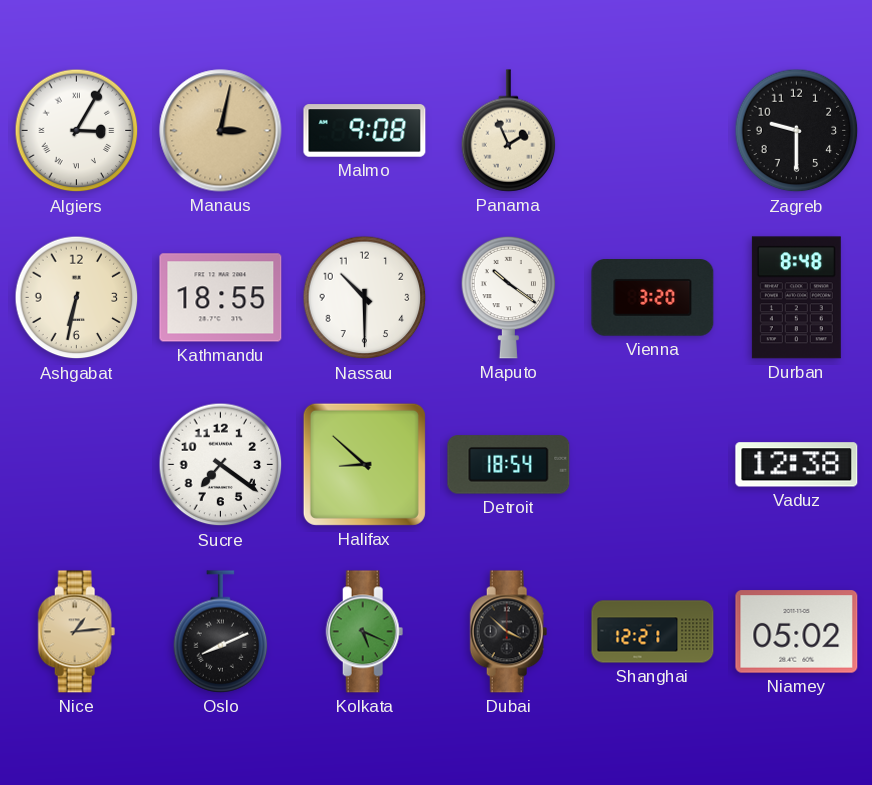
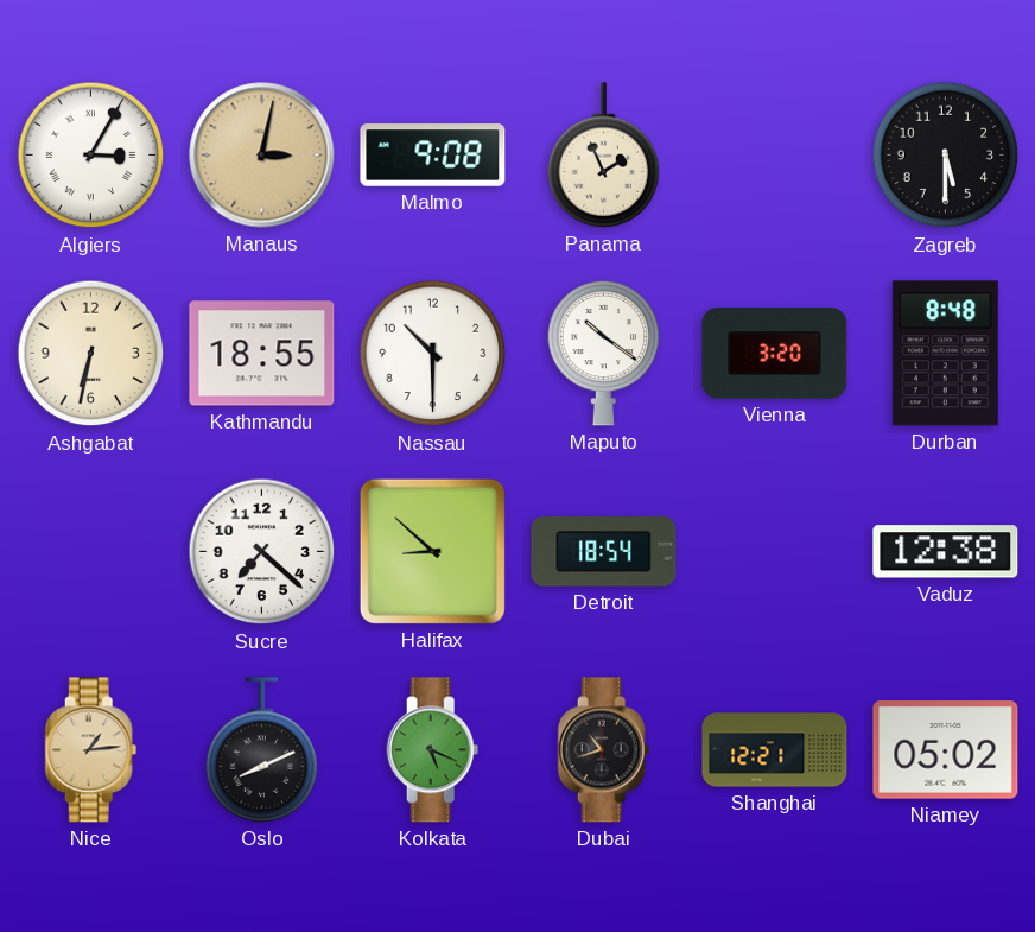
Zagreb: 9:30 -> 5:30 (946, 156)
Sucre: 7:21 -> 7:22 (262, 552)
Dubai: 3:52 -> 10:42 (604, 750)
